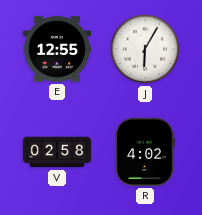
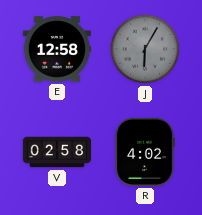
E: 12:55 -> 12:58 (56, 49)
J dial: white -> grey (145, 49)
